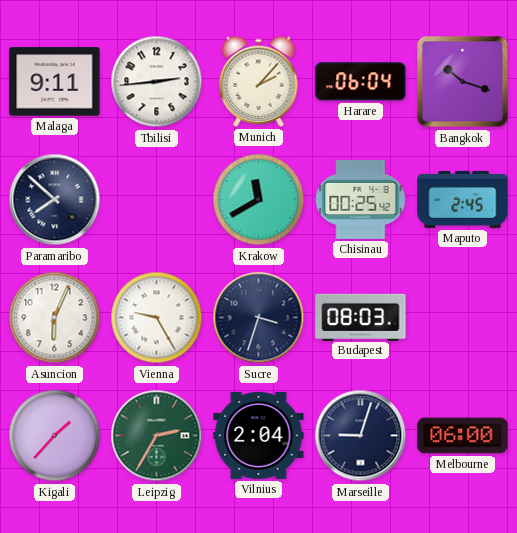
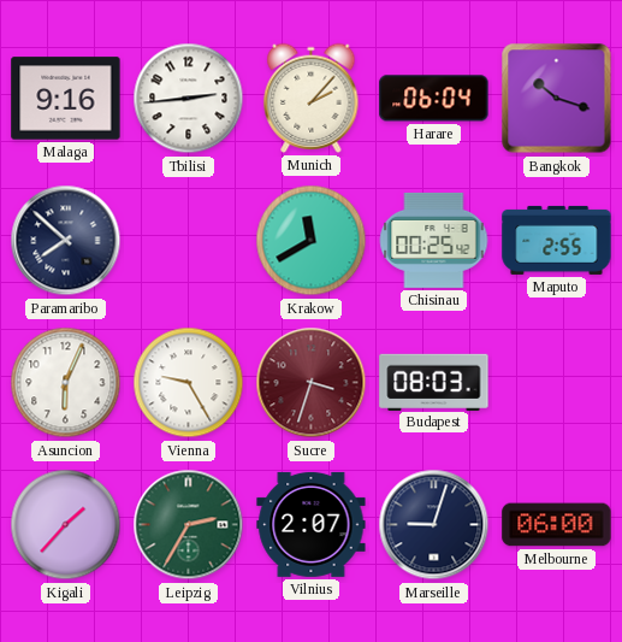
Malaga: 9:11 -> 9:16 (66, 99)
Maputo: 2:45 -> 2:55 (557, 240)
Sucre dial: navy -> burgundy (312, 383)
Vilnius: 2:04 -> 2:07 (312, 524)
